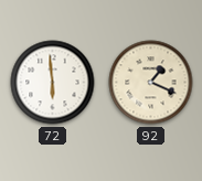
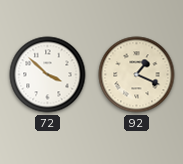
72: 5:59 -> 3:52 (48, 75)
